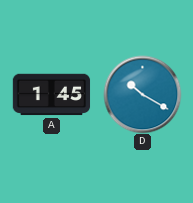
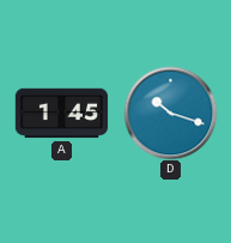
D: 10:20 -> 10:18 (170, 113)
